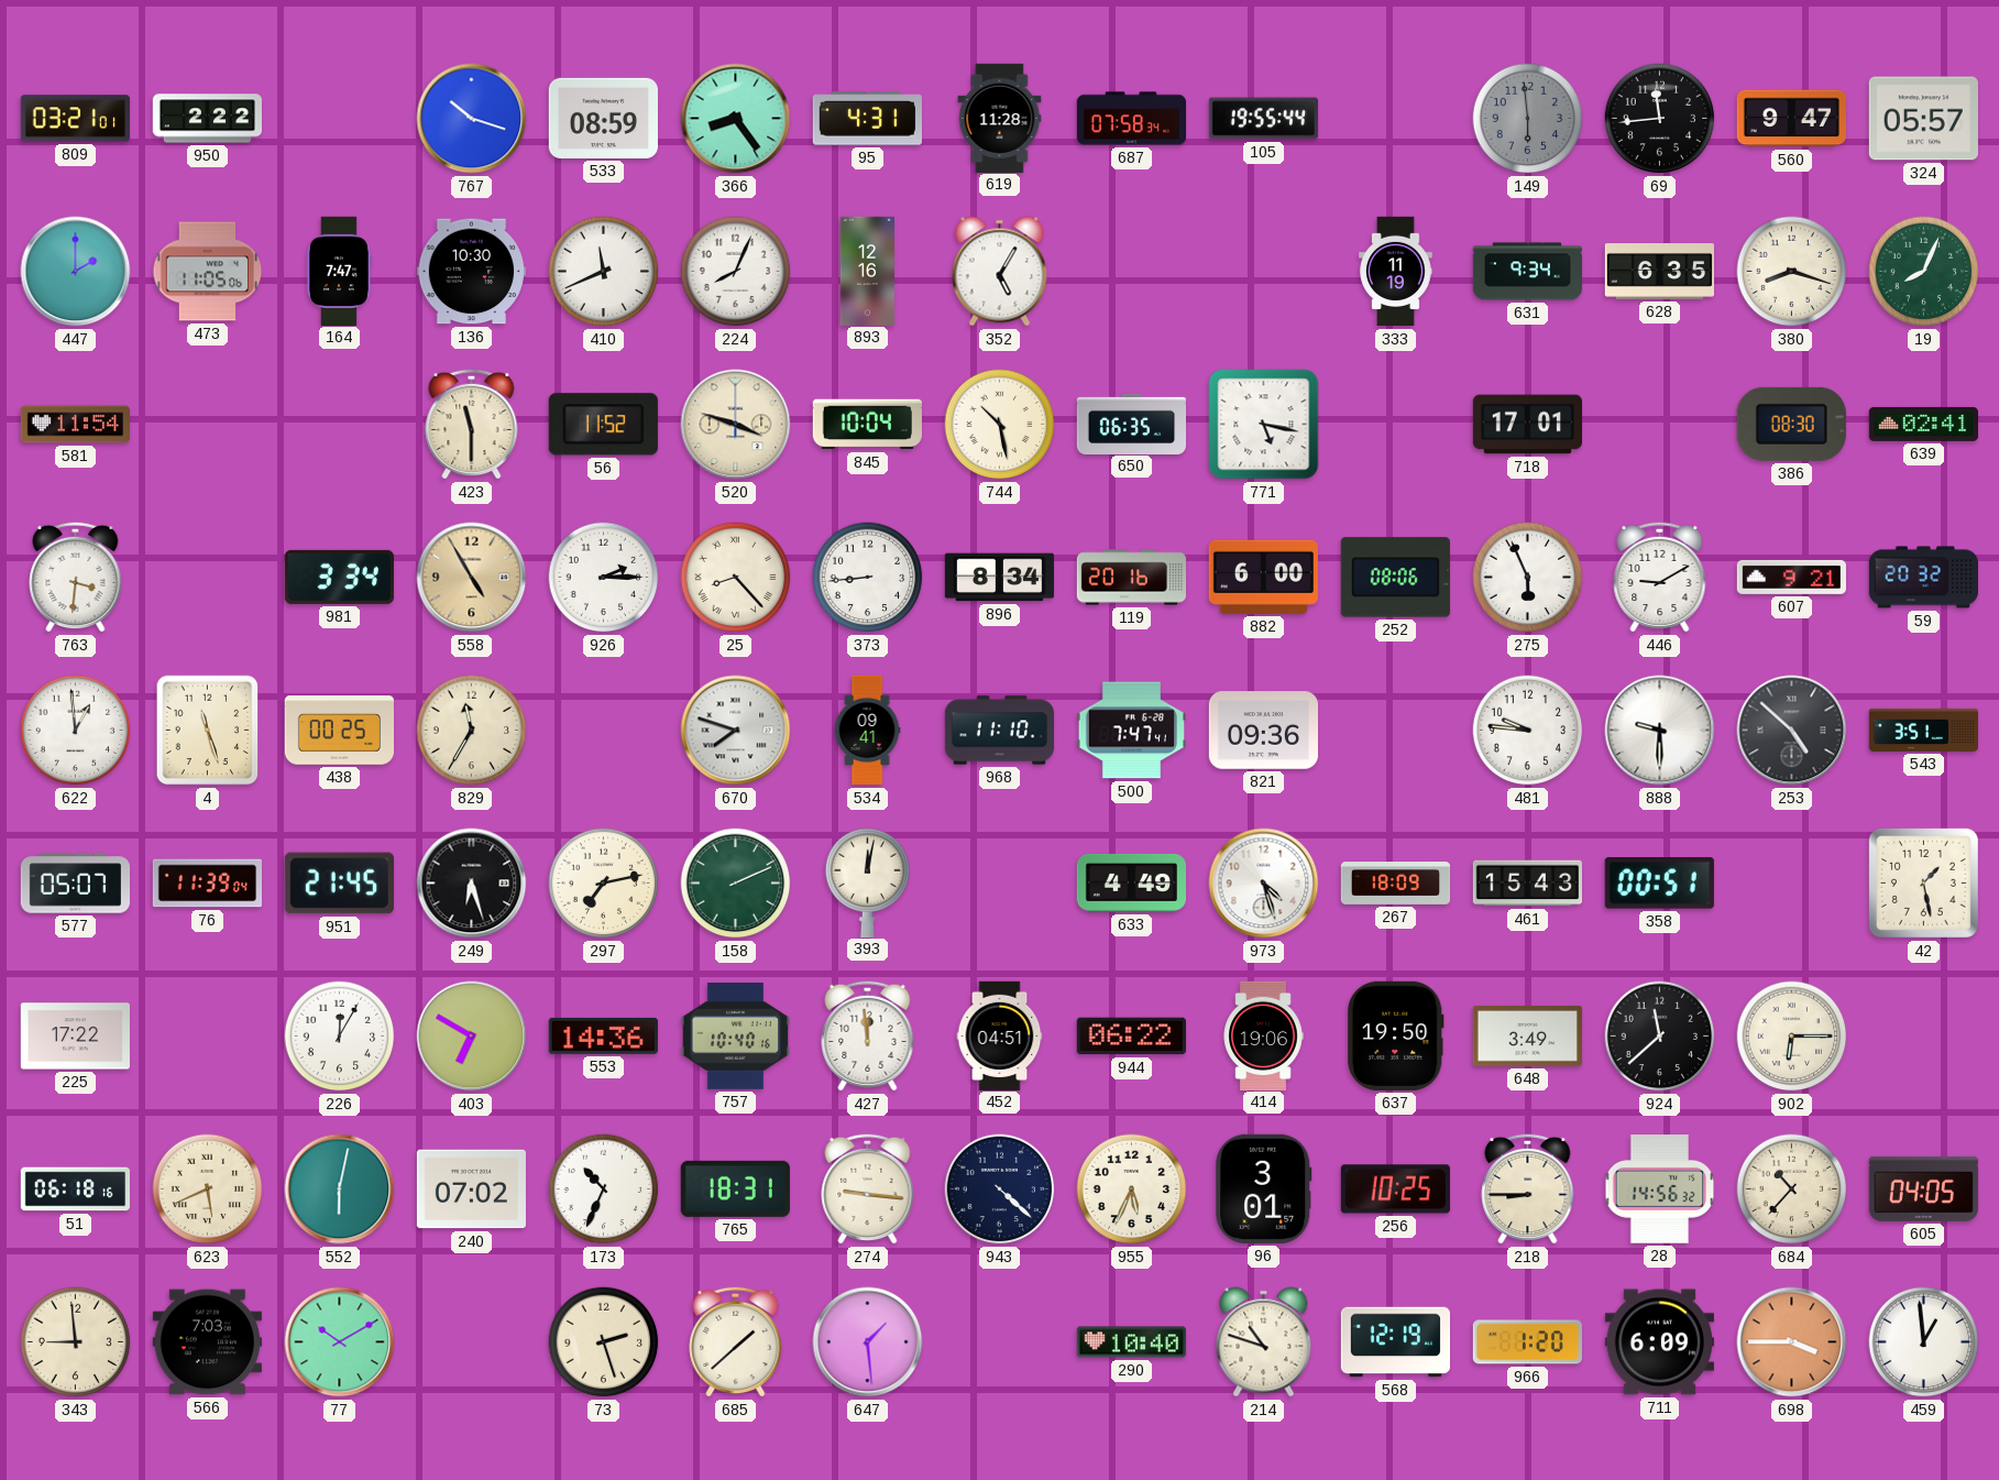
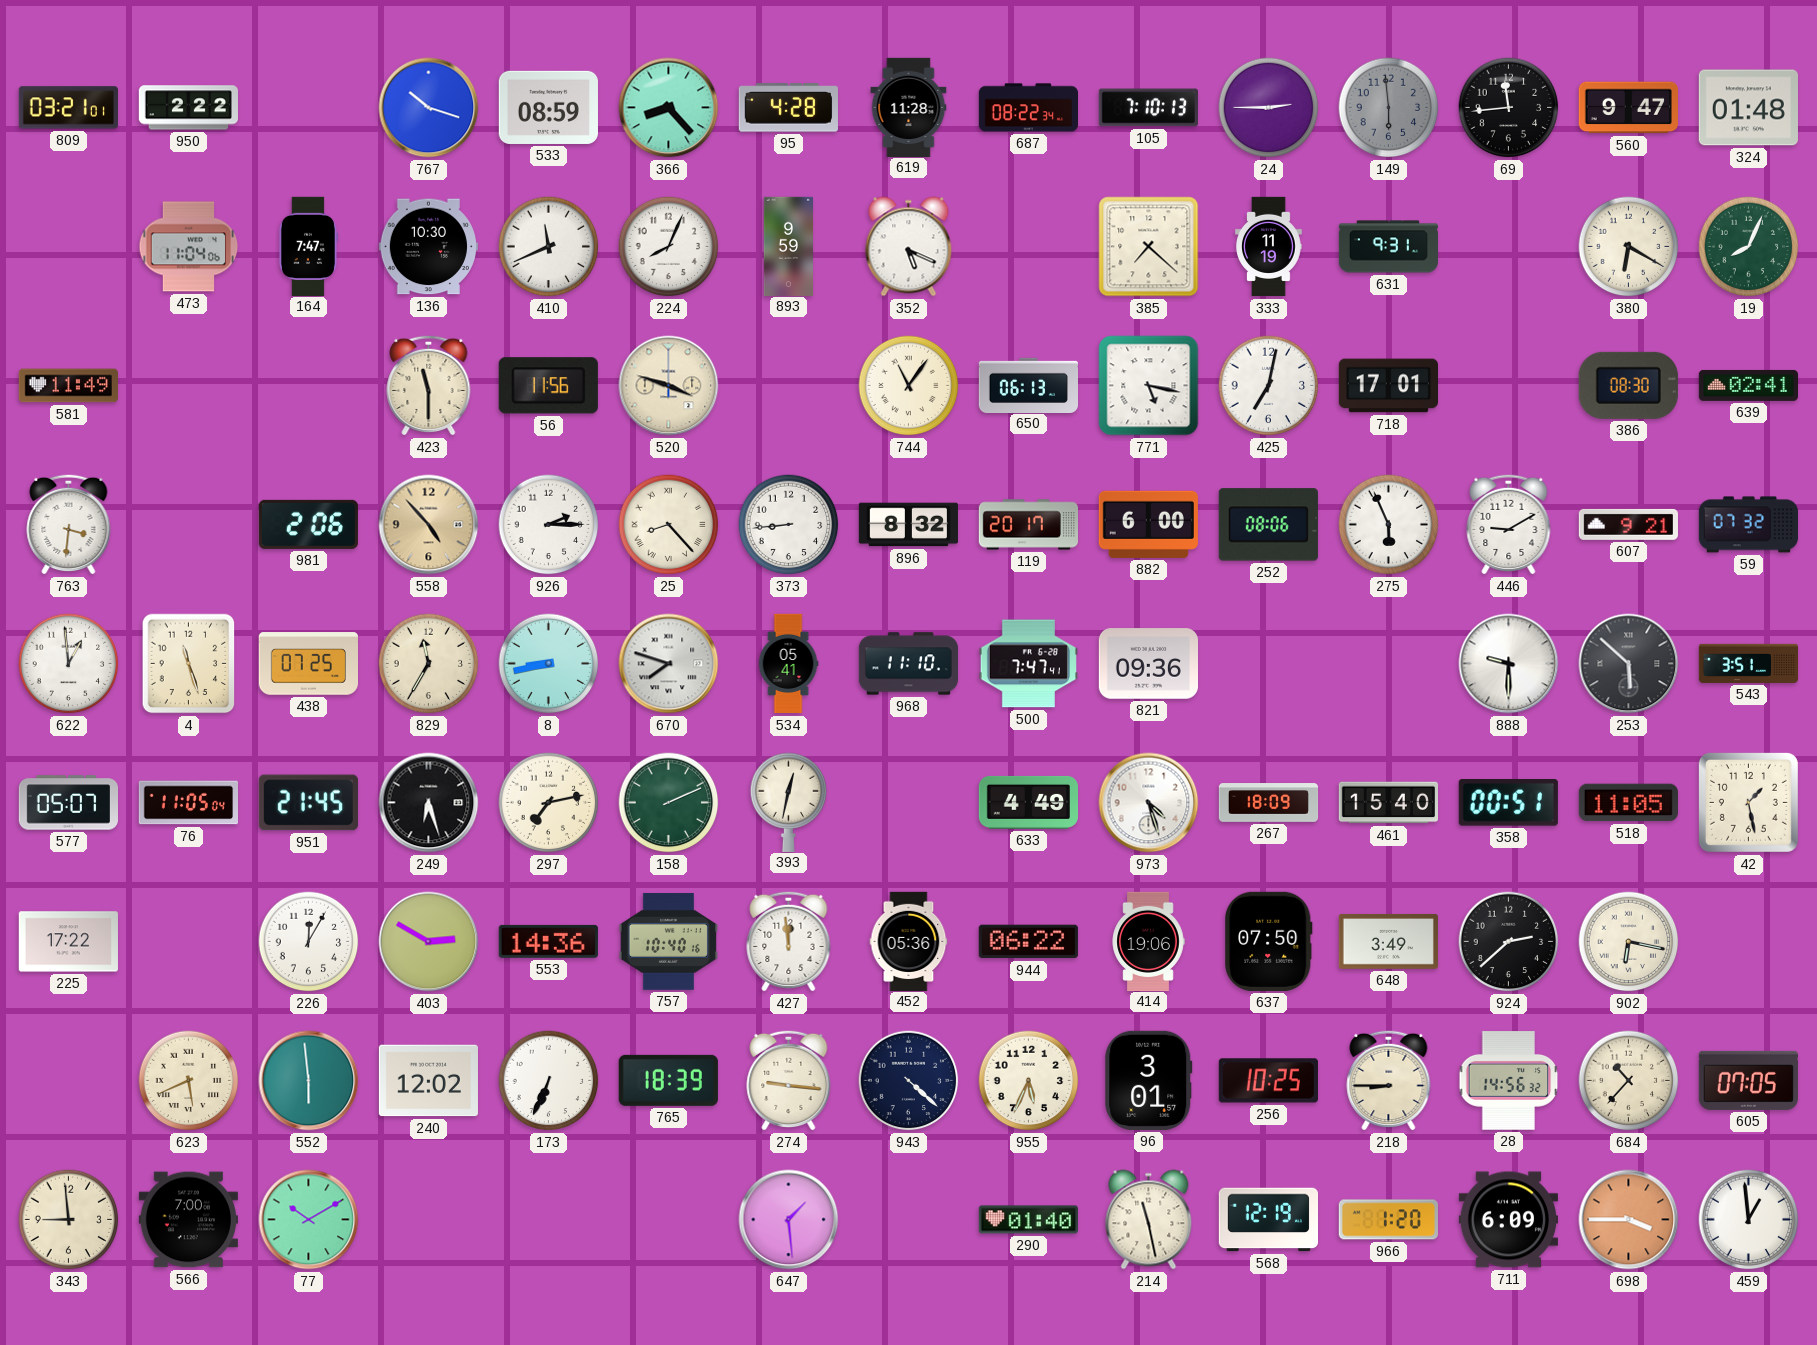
366: 8:24 -> 8:23 (669, 108)
95: 4:31 -> 4:28 (788, 108)
687: 07:58 -> 08:22 (1028, 108)
105: 19:55 -> 7:10 (1148, 108)
24: none -> 2:45 (1269, 108)
324: 05:57 -> 01:48 (1748, 108)
447: 2:00 -> none (76, 272)
473: 11:05 -> 11:04 (189, 247)
893: 12:16 -> 9:59 (788, 246)
352: 5:05 -> 5:19 (909, 247)
385: none -> 7:22 (1149, 247)
631: 9:34 -> 9:31 (1388, 247)
628: 6:35 -> none (1659, 272)
380: 8:18 -> 6:20 (1629, 247)
581: 11:54 -> 11:49 (68, 386)
56: 11:52 -> 11:56 (548, 386)
845: 10:04 -> none (867, 425)
744: 10:28 -> 11:06 (909, 386)
650: 06:35 -> 06:13 (1028, 385)
425: none -> 7:02 (1269, 386)
981: 3:34 -> 2:06 (308, 524)
558: 4:55 -> 4:53 (429, 525)
896: 8:34 -> 8:32 (908, 525)
119: 20:16 -> 20:17 (1028, 525)
59: 20:32 -> 07:32 (1748, 525)
438: 00:25 -> 07:25 (308, 664)
8: none -> 8:43 (549, 664)
534: 09:41 -> 05:41 (788, 664)
481: 9:46 -> none (1528, 731)
253: 4:52 -> 5:52 (1629, 664)
76: 11:39 -> 11:05 (188, 803)
393: 12:02 -> 12:32 (789, 802)
461: 15:43 -> 15:40 (1388, 803)
518: none -> 11:05 (1628, 803)
403: 6:50 -> 2:50 (429, 942)
452: 04:51 -> 05:36 (909, 941)
637: 19:50 -> 07:50 (1269, 941)
924: 11:38 -> 2:38 (1509, 942)
902: 6:15 -> 6:17 (1629, 942)
51: 06:18 -> none (75, 1190)
552: 6:02 -> 5:59 (309, 1081)
240: 07:02 -> 12:02 (428, 1081)
173: 10:34 -> 6:34 (549, 1081)
765: 18:31 -> 18:39 (668, 1080)
605: 04:05 -> 07:05 (1748, 1080)
566: 7:03 -> 7:00 (188, 1220)
73: 2:27 -> none (604, 1342)
685: 1:38 -> none (736, 1341)
290: 10:40 -> 01:40 (1028, 1220)
214: 10:48 -> 11:28 (1149, 1220)
